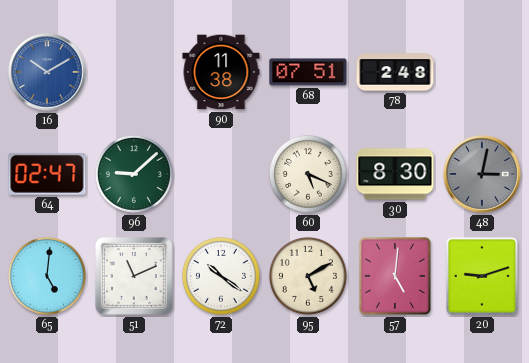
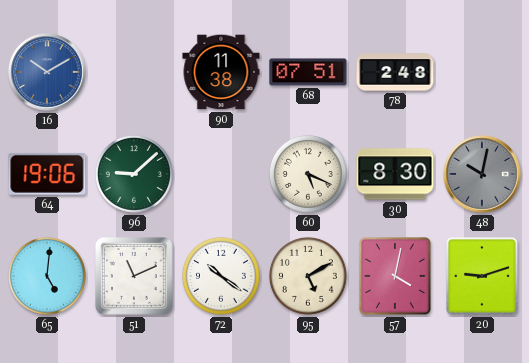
64: 02:47 -> 19:06 (47, 174)
48: 3:02 -> 10:02 (482, 174)
57: 5:01 -> 4:02 (396, 277)
